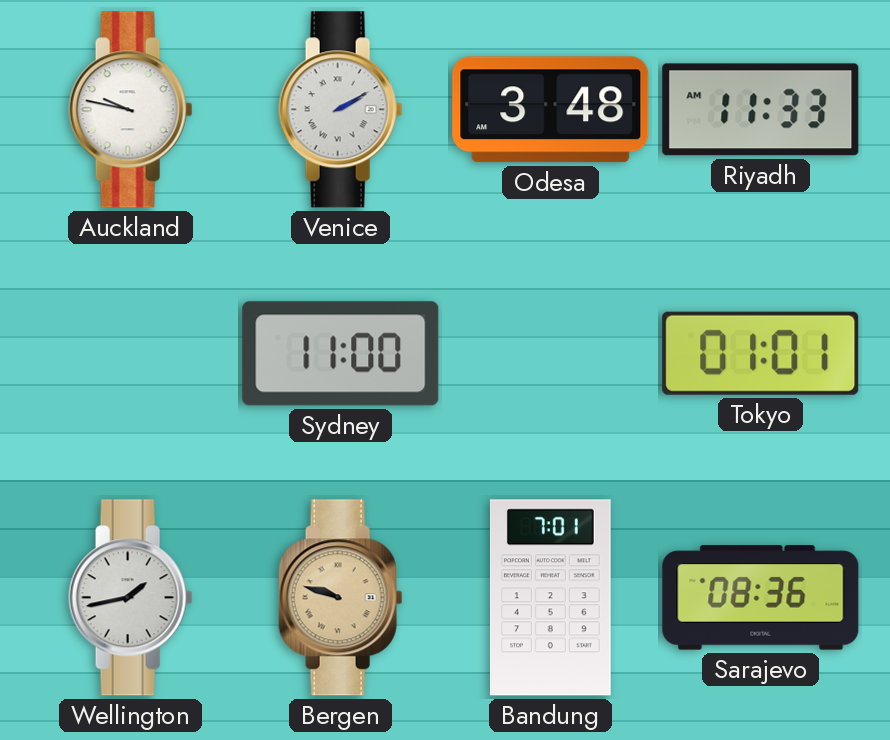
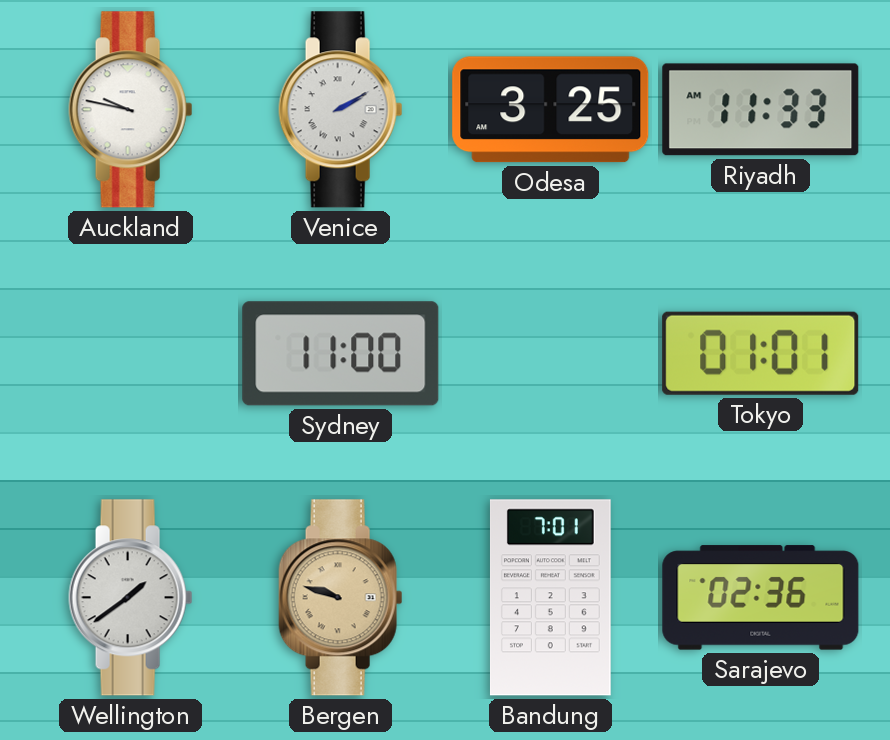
Odesa: 3:48 -> 3:25 (551, 110)
Wellington: 1:43 -> 1:39 (131, 598)
Sarajevo: 08:36 -> 02:36 (761, 598)
